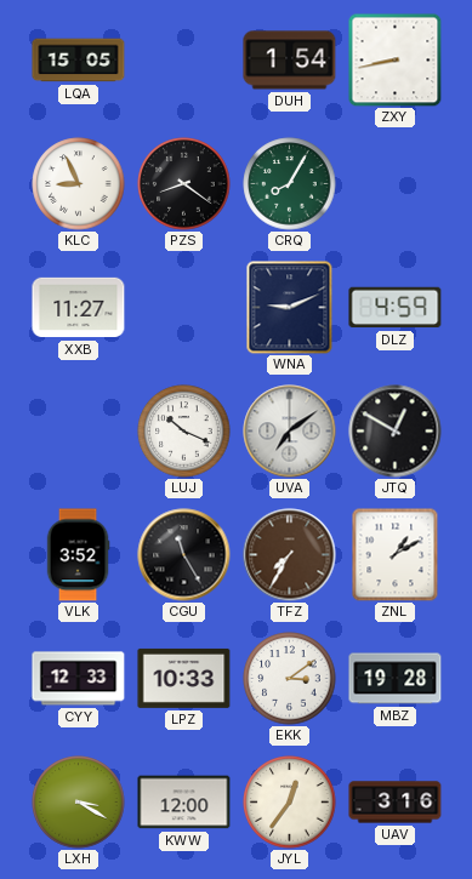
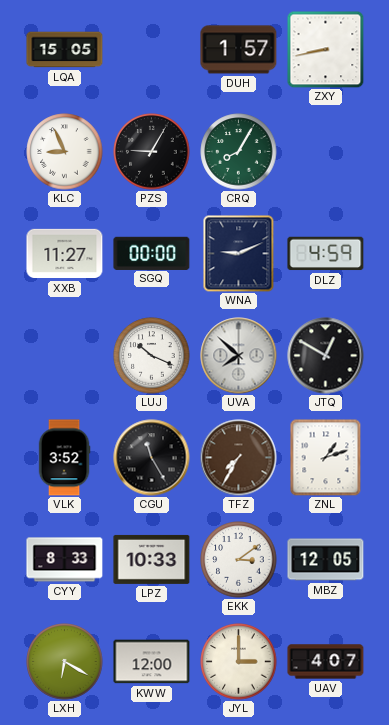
DUH: 1:54 -> 1:57 (239, 50)
PZS: 8:21 -> 9:05 (152, 152)
SGQ: none -> 00:00 (152, 253)
UVA: 7:09 -> 7:52 (239, 356)
ZNL: 1:10 -> 1:12 (326, 457)
CYY: 12:33 -> 8:33 (65, 560)
MBZ: 19:28 -> 12:05 (326, 560)
LXH: 3:20 -> 6:20 (65, 662)
JYL: 12:36 -> 3:00 (239, 662)
UAV: 3:16 -> 4:07 (326, 662)
